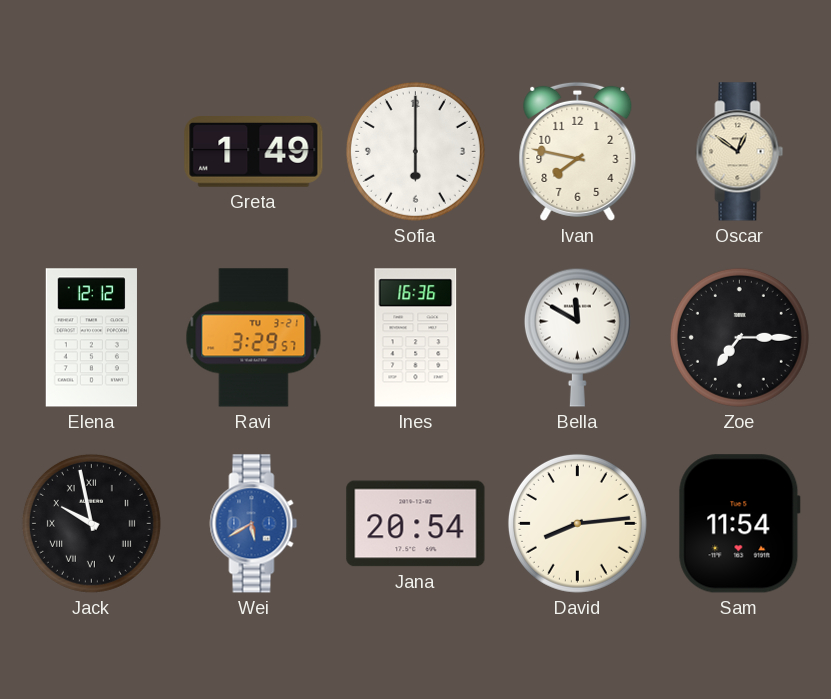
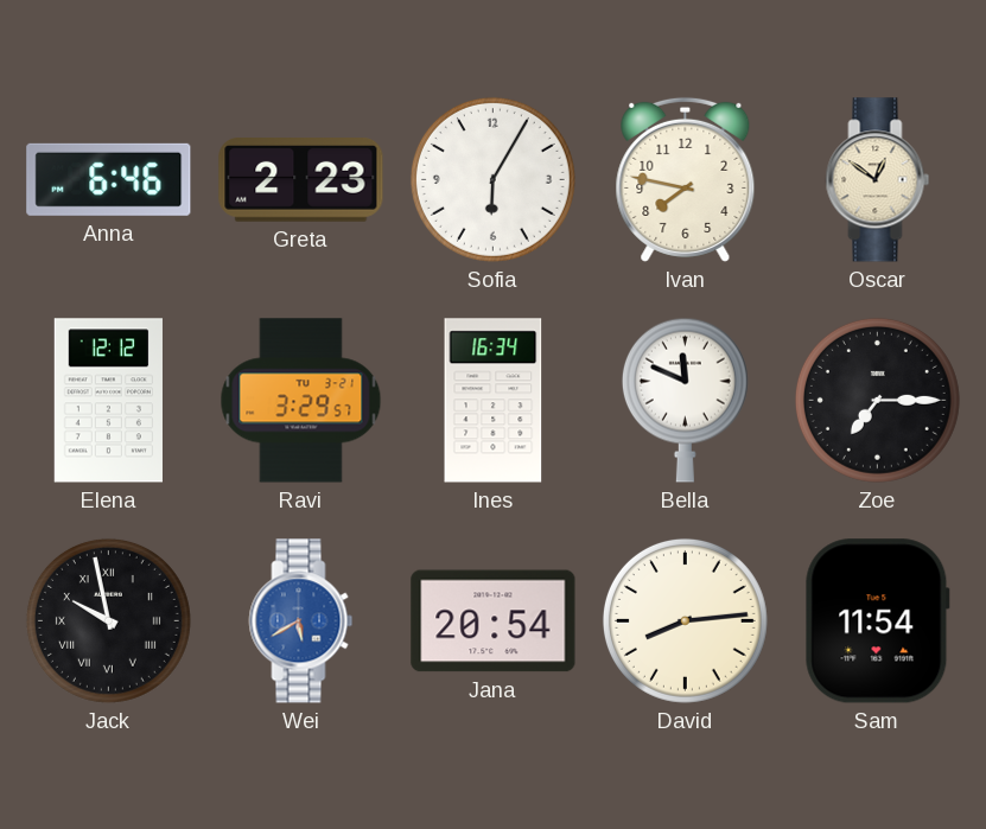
Anna: none -> 6:46 (109, 179)
Greta: 1:49 -> 2:23 (301, 180)
Sofia: 6:00 -> 6:05 (492, 179)
Ines: 16:36 -> 16:34 (494, 401)
Bella: 11:50 -> 11:49 (685, 400)
